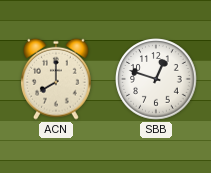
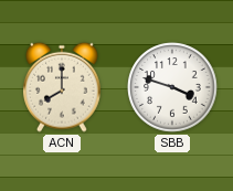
SBB: 12:48 -> 3:48 (172, 87)
